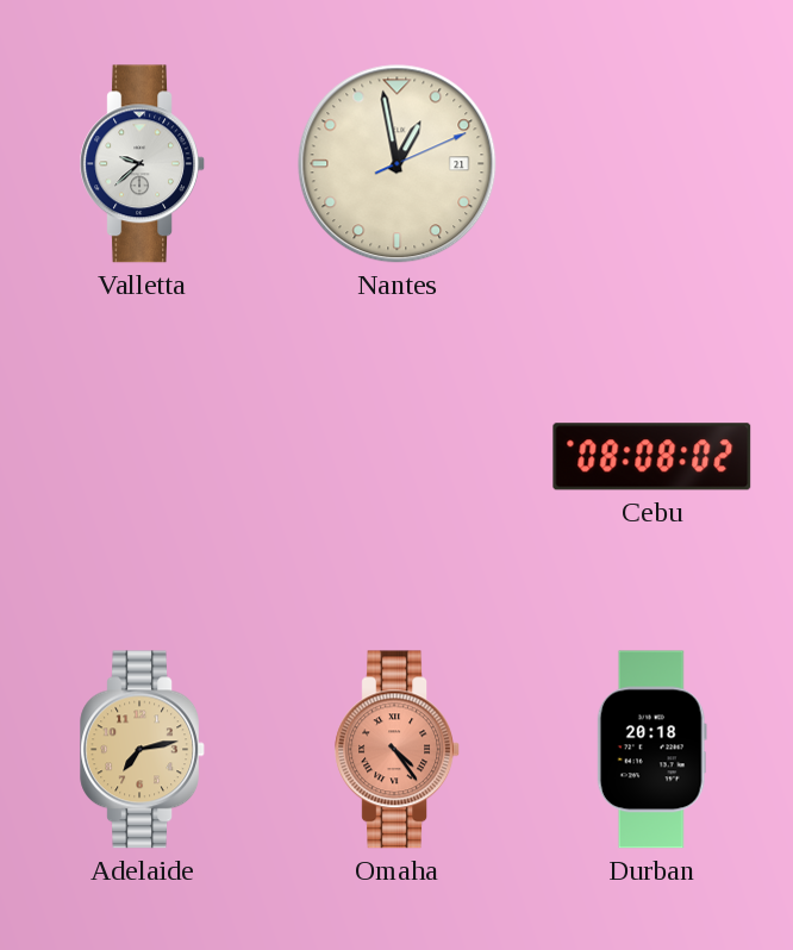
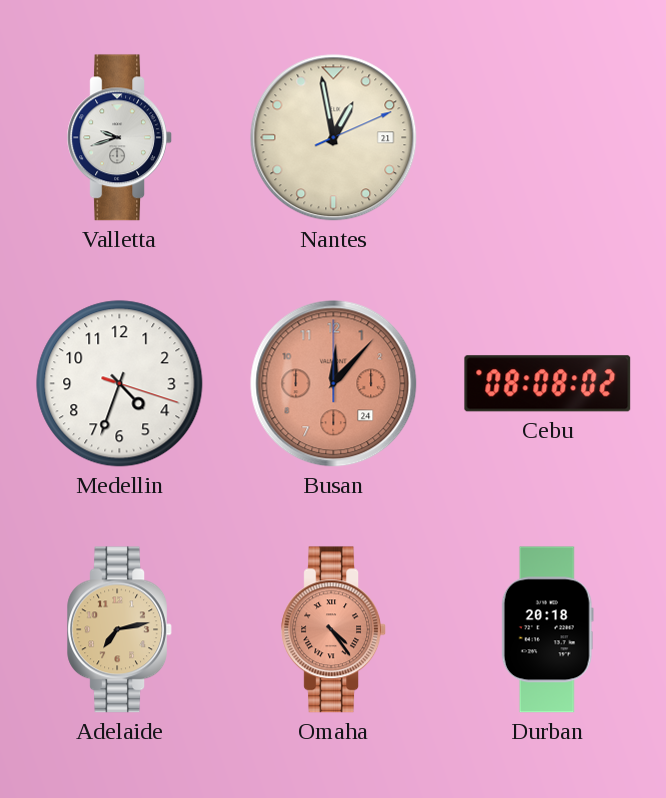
Valletta: 9:38 -> 9:42 (119, 138)
Medellin: none -> 4:33 (120, 384)
Busan: none -> 12:07 (334, 384)
